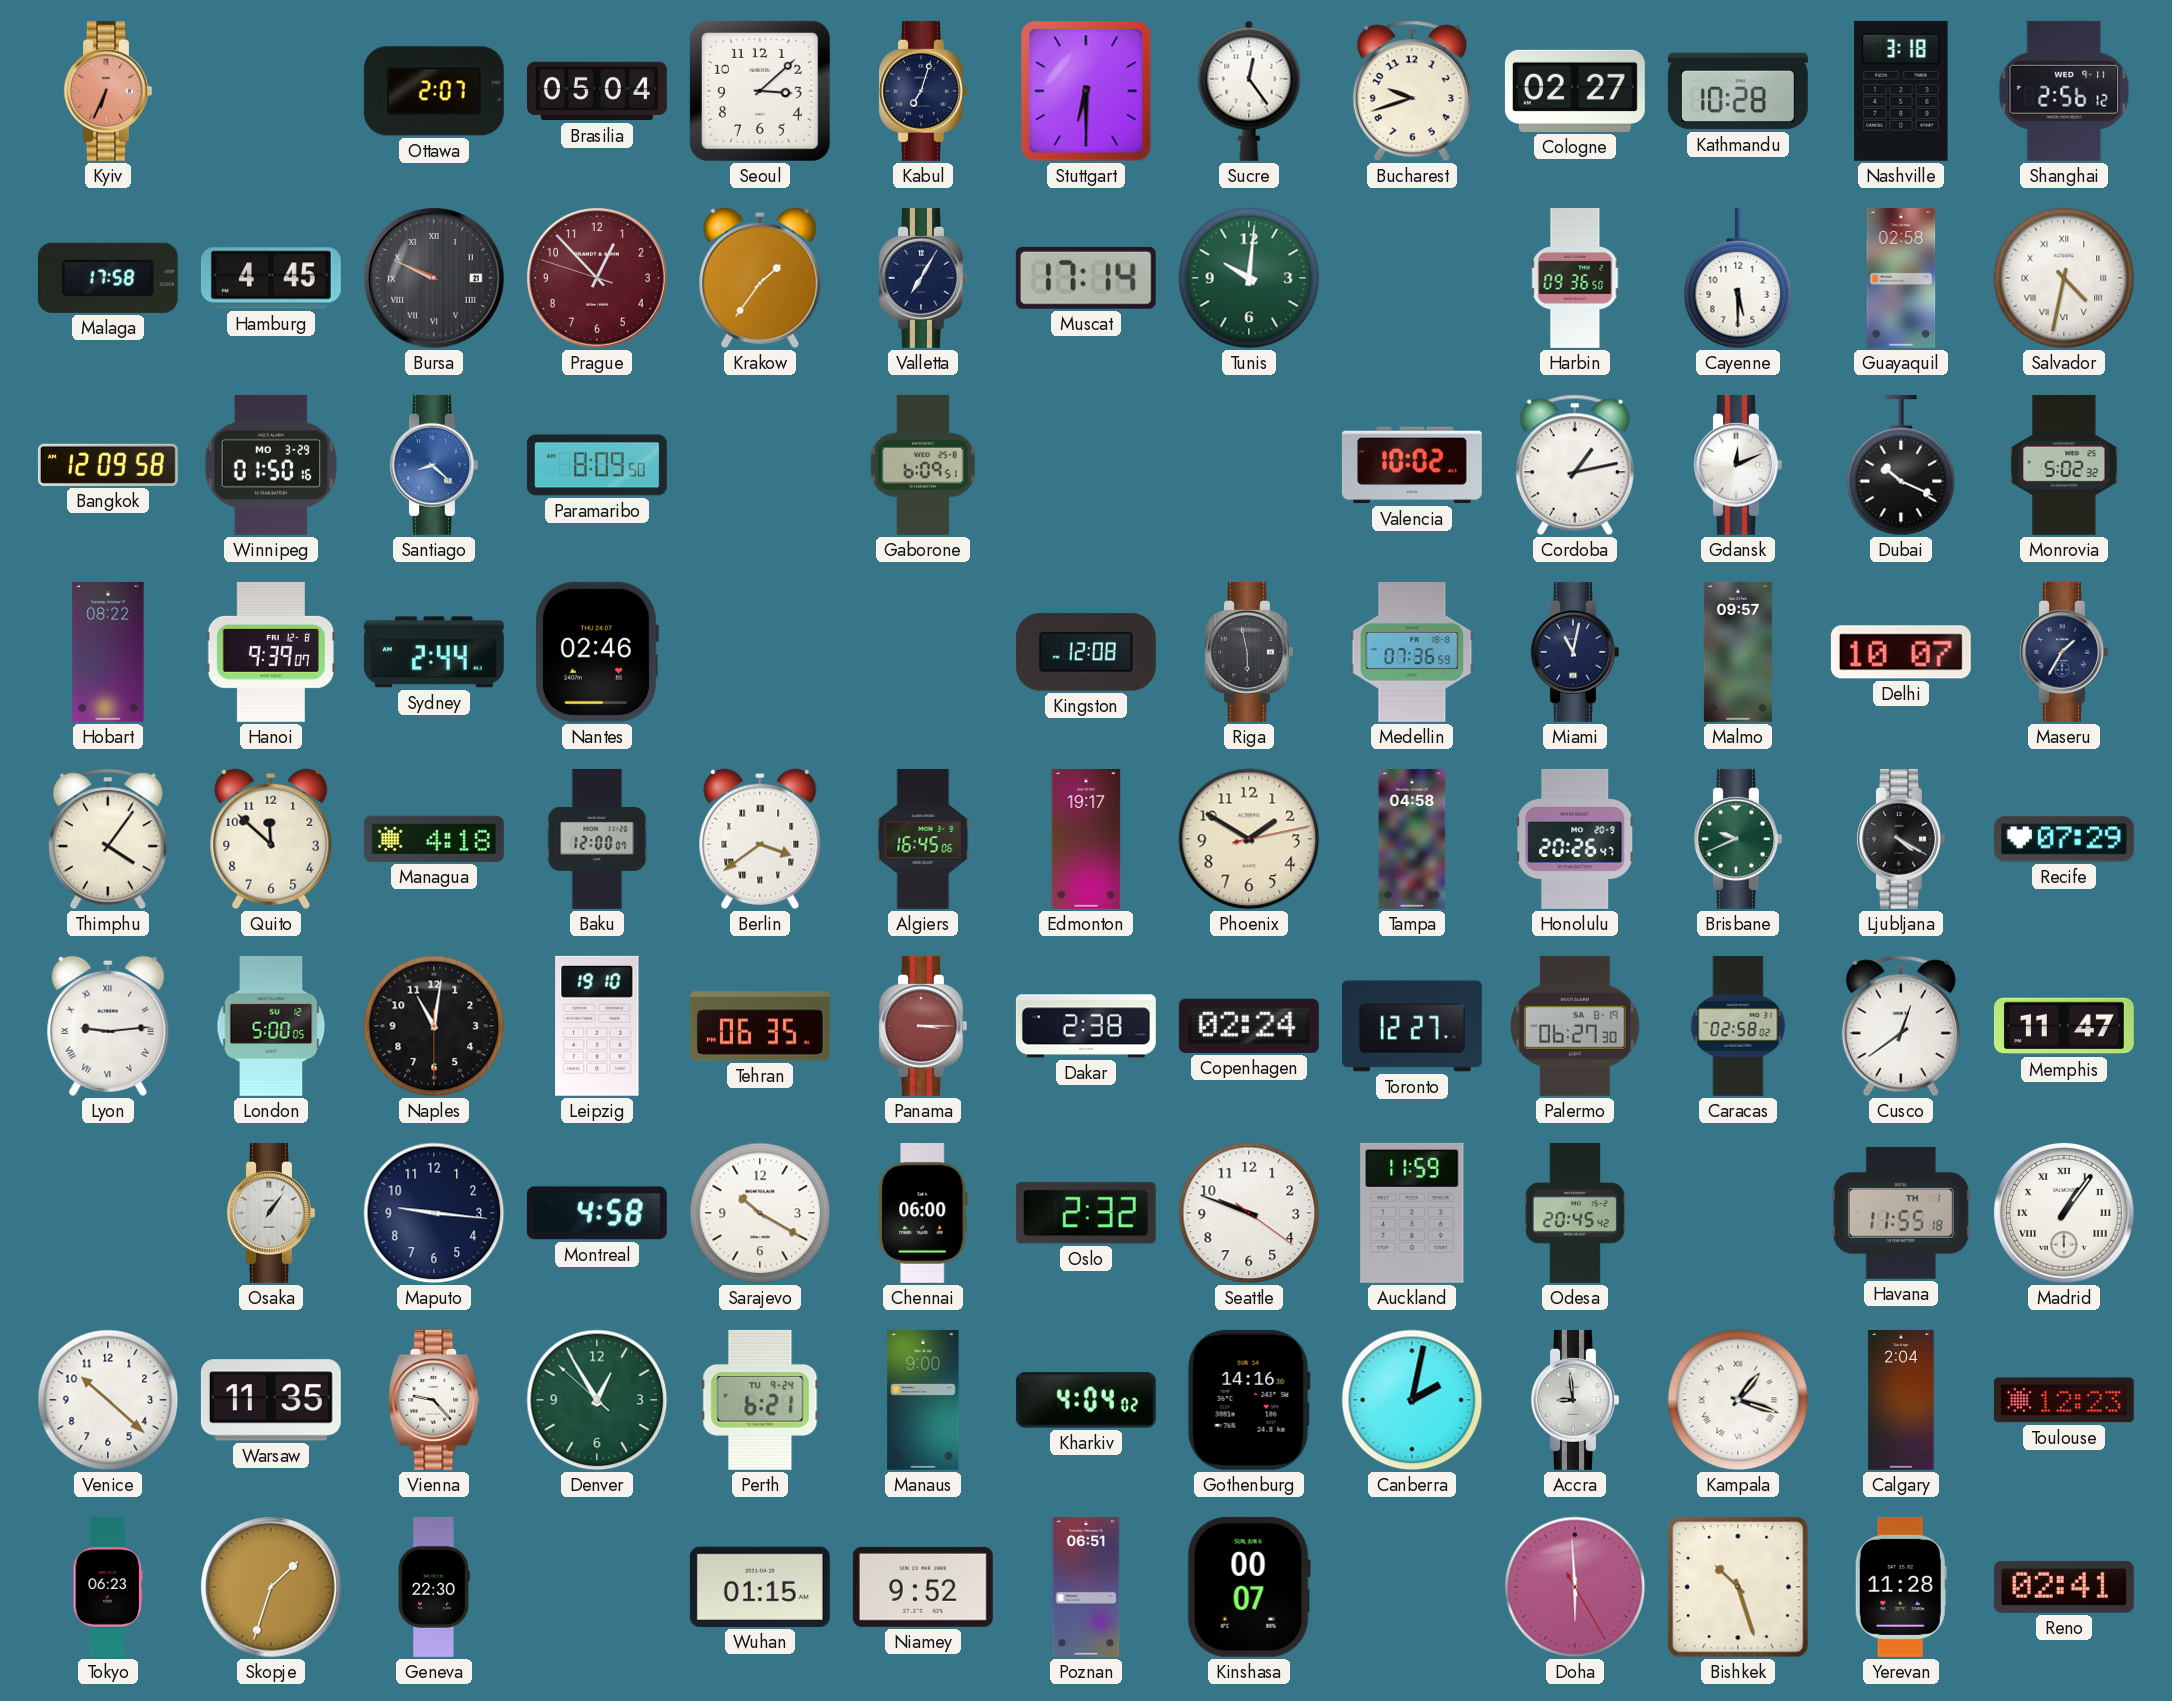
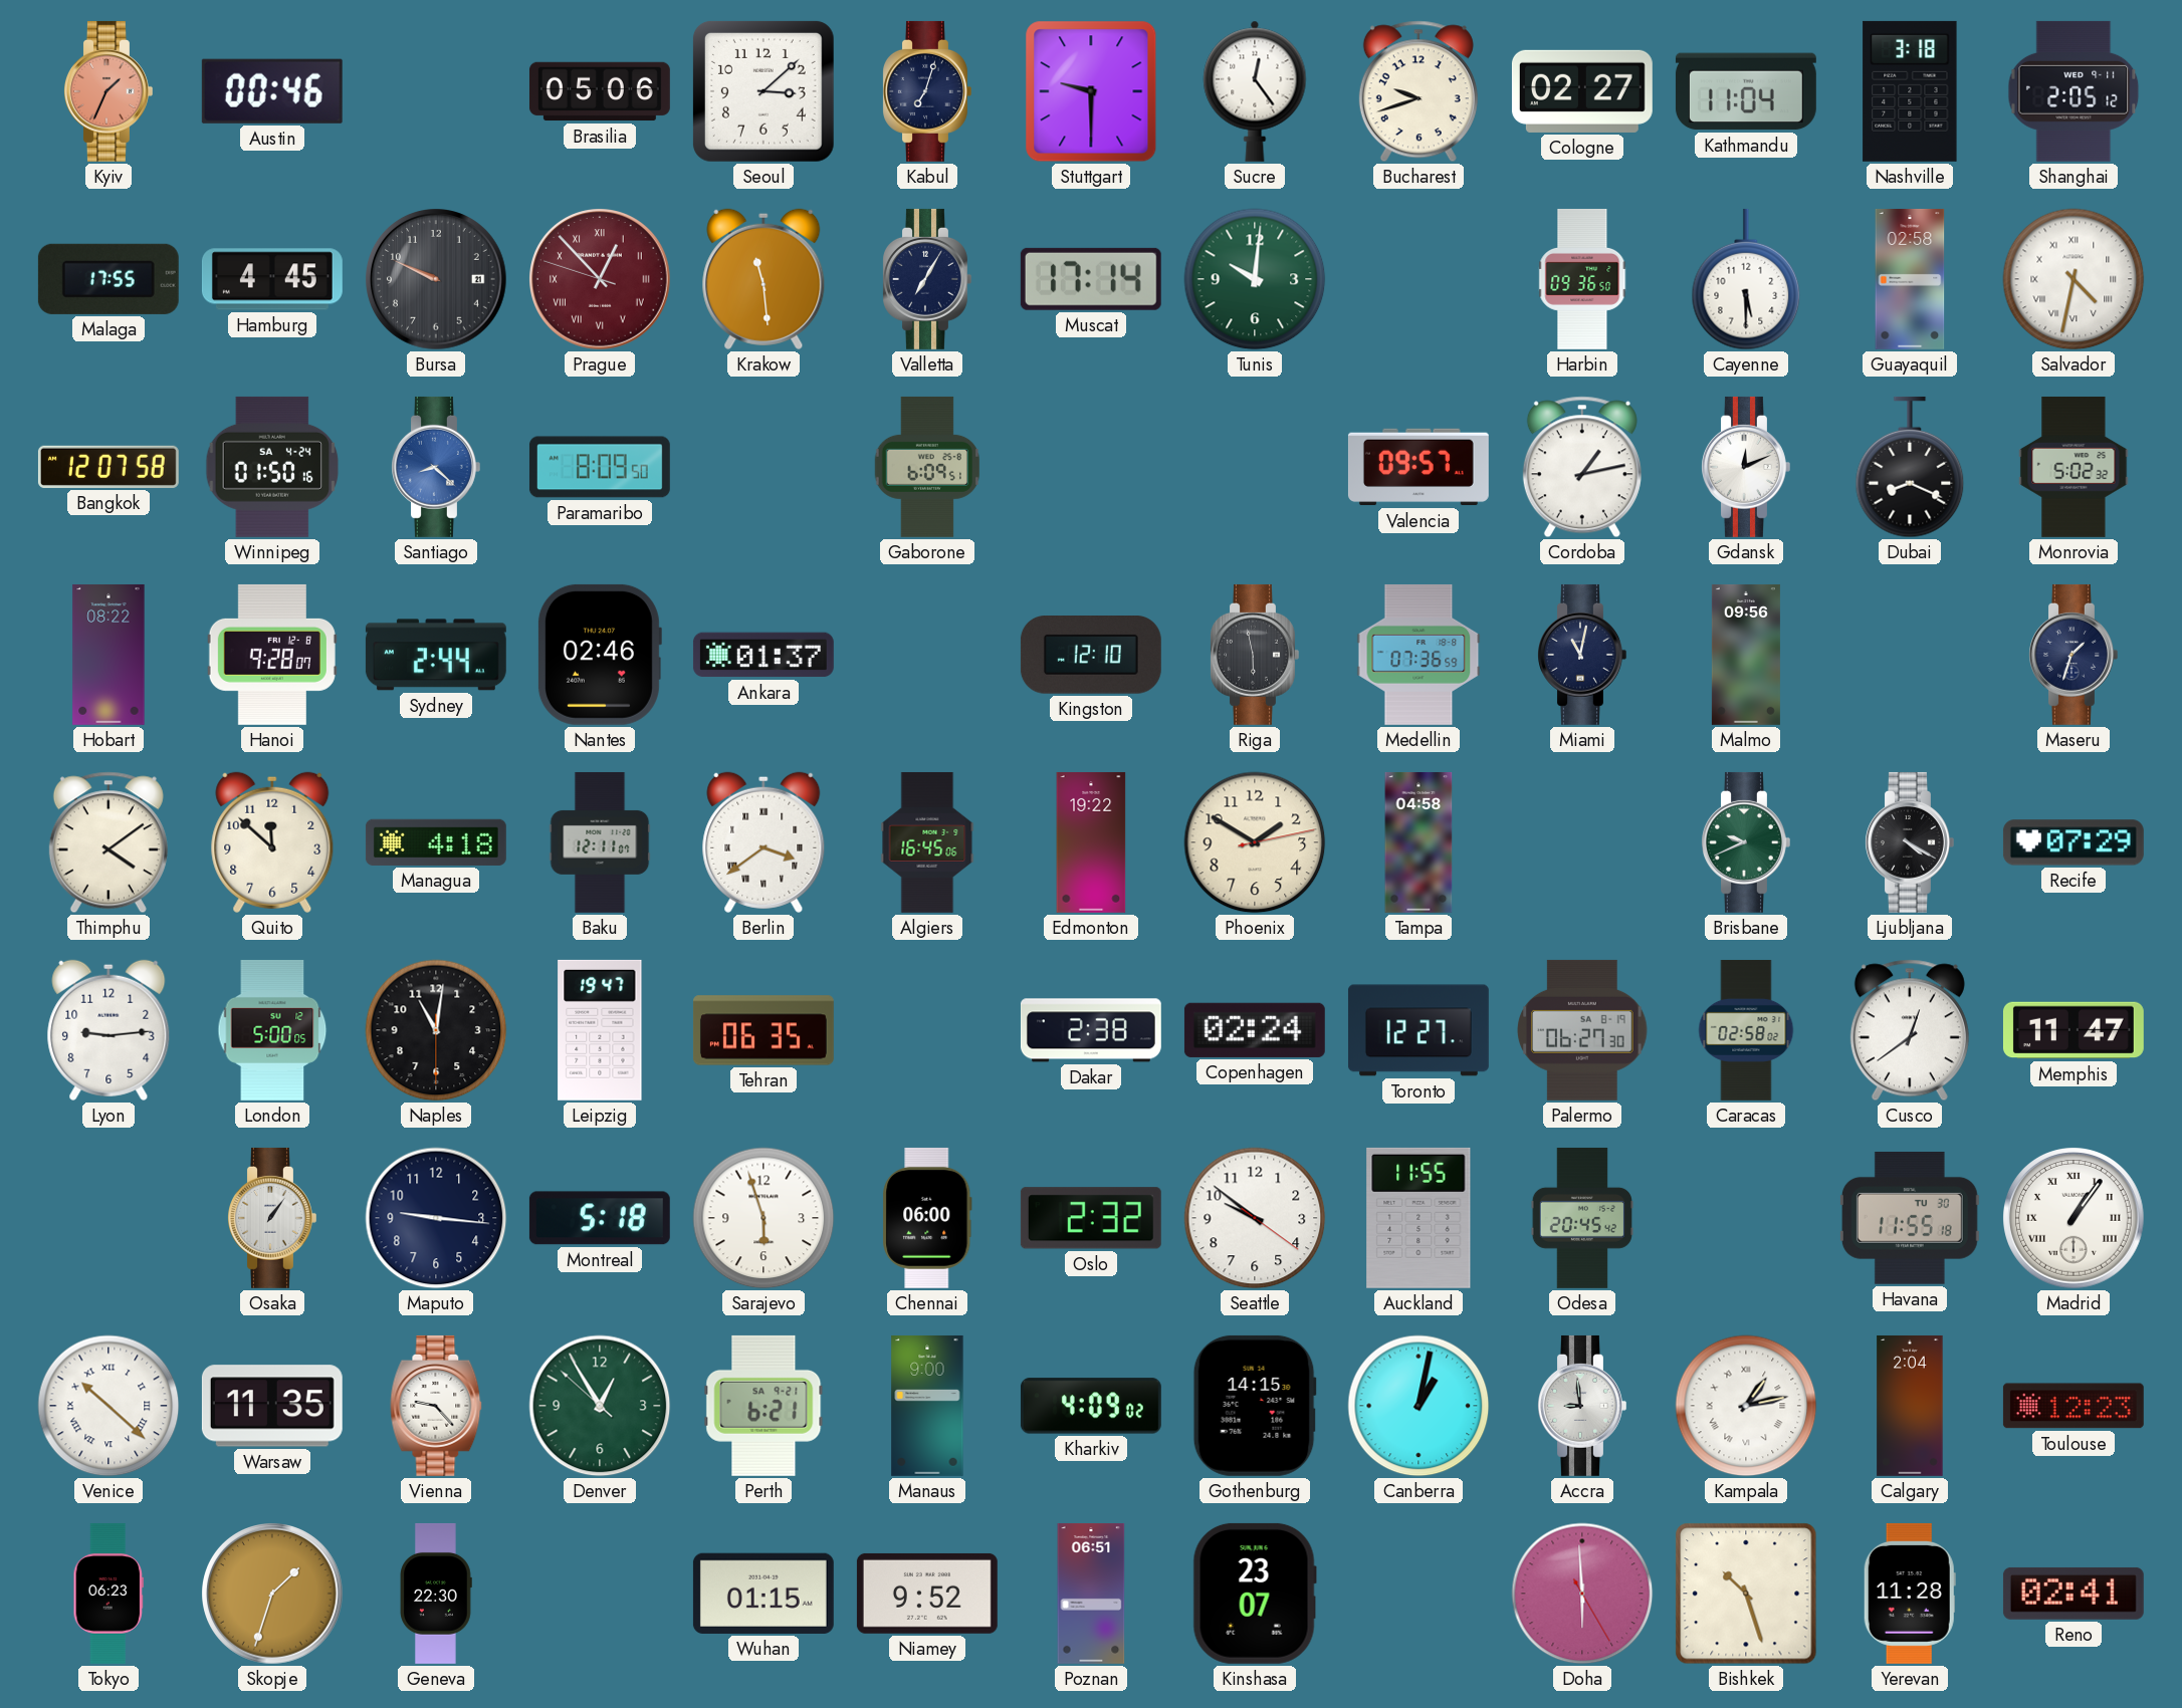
Kyiv: 6:34 -> 1:34 (108, 91)
Austin: none -> 00:46 (272, 91)
Ottawa: 2:07 -> none (434, 91)
Brasilia: 05:04 -> 05:06 (600, 91)
Stuttgart: 6:30 -> 9:30 (1091, 91)
Kathmandu: 10:28 -> 11:04 (1746, 91)
Shanghai: 2:56 -> 2:05 (2074, 91)
Malaga: 17:58 -> 17:55 (108, 279)
Bursa numerals: Roman -> Arabic (437, 280)
Prague numerals: Arabic -> Roman (601, 280)
Krakow: 1:36 -> 11:29 (763, 279)
Bangkok: 12:09 -> 12:07 (108, 467)
Winnipeg date: MO 3-29 -> SA 4-24 (272, 467)
Valencia: 10:02 -> 09:57 (1419, 467)
Dubai: 10:19 -> 8:19 (1910, 467)
Hanoi: 9:39 -> 9:28 (272, 655)
Ankara: none -> 01:37 (763, 655)
Kingston: 12:08 -> 12:10 (1091, 656)
Malmo: 09:57 -> 09:56 (1746, 655)
Delhi: 10:07 -> none (1901, 652)
Maseru: 1:35 -> 1:33 (2074, 655)
Thimphu: 4:06 -> 4:09 (108, 842)
Baku: 12:00 -> 12:11 (600, 842)
Edmonton: 19:17 -> 19:22 (1091, 842)
Honolulu: 20:26 -> none (1575, 839)
Lyon numerals: Roman -> Arabic (108, 1030)
Leipzig: 19:10 -> 19:47 (600, 1030)
Panama: 3:15 -> none (923, 1026)
Montreal: 4:58 -> 5:18 (600, 1218)
Sarajevo: 10:20 -> 5:57 (763, 1218)
Seattle: 9:48 -> 9:51 (1255, 1218)
Auckland: 11:59 -> 11:55 (1419, 1218)
Havana date: TH 1 -> TU 30 (1910, 1218)
Venice numerals: Arabic -> Roman (108, 1406)
Perth date: TU 9-24 -> SA 9-21 (763, 1406)
Kharkiv: 4:04 -> 4:09 (1091, 1406)
Gothenburg: 14:16 -> 14:15 (1255, 1406)
Canberra: 2:02 -> 1:02 (1419, 1406)
Kampala: 1:18 -> 1:13 (1746, 1406)
Kinshasa: 00:07 -> 23:07 (1255, 1594)
